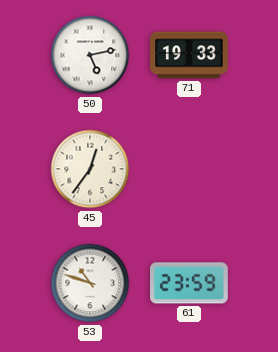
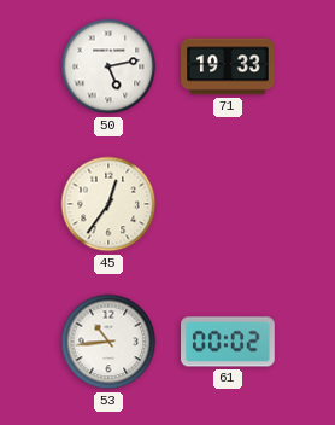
53: 10:48 -> 10:44 (108, 342)
61: 23:59 -> 00:02 (229, 342)
